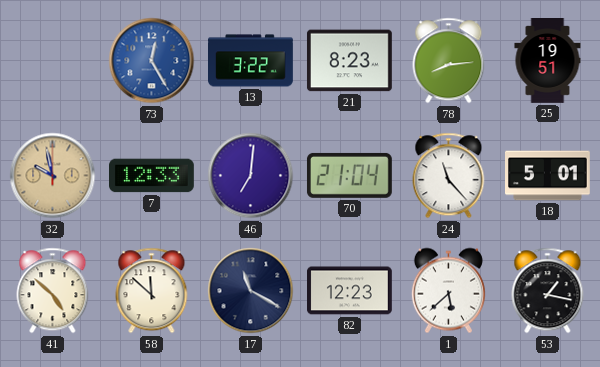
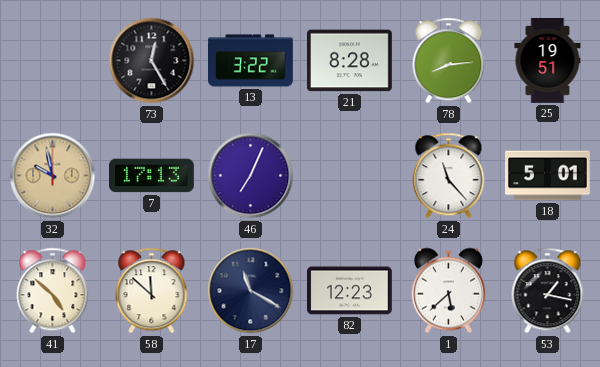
73 dial: blue -> black (152, 61)
21: 8:23 -> 8:28 (349, 61)
7: 12:33 -> 17:13 (152, 176)
46: 7:01 -> 7:04 (251, 176)
70: 21:04 -> none (349, 175)
